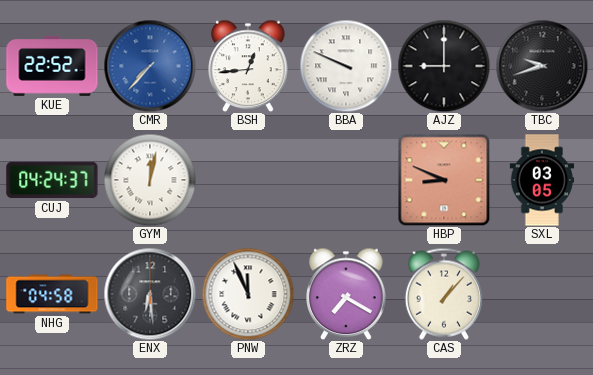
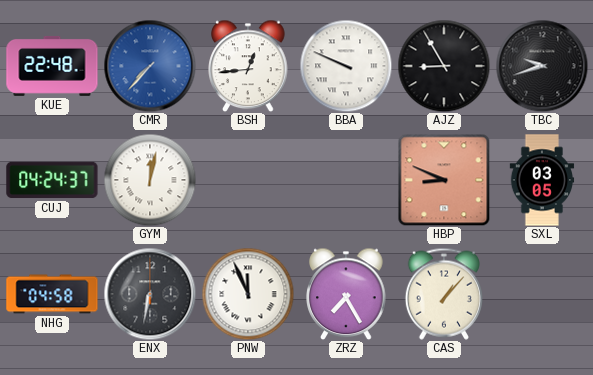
KUE: 22:52 -> 22:48 (52, 66)
AJZ: 9:00 -> 8:55 (444, 66)
ENX: 6:29 -> 6:32 (150, 294)
ZRZ: 7:20 -> 7:25 (346, 294)
